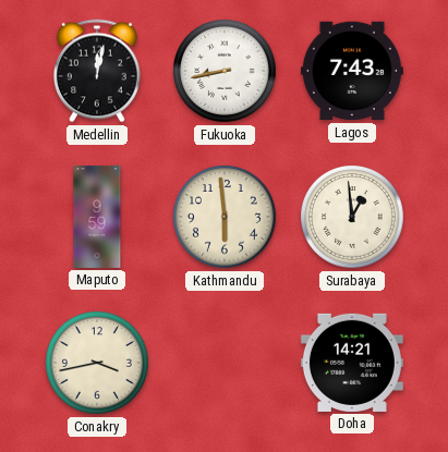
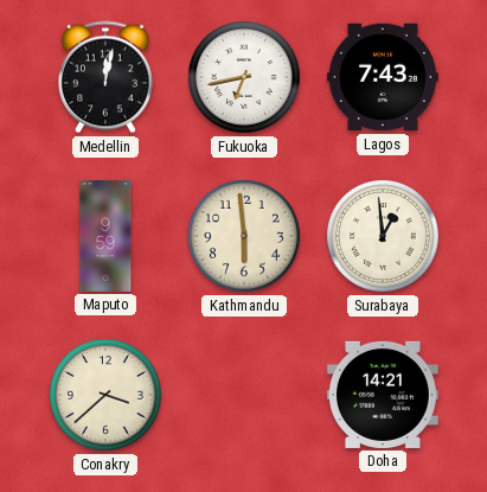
Fukuoka: 8:43 -> 6:43 (245, 78)
Conakry: 3:43 -> 3:38 (107, 396)
